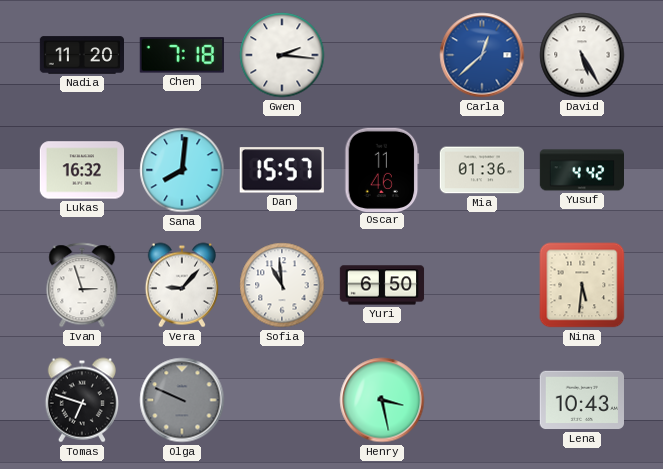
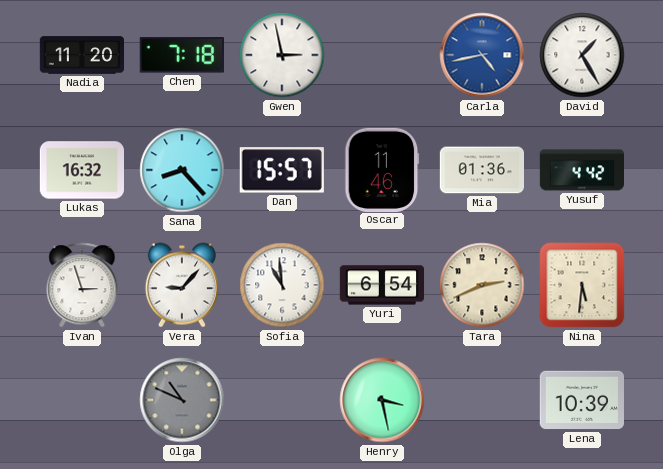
Gwen: 2:16 -> 2:58 (282, 55)
Carla: 12:38 -> 4:43 (482, 55)
David: 5:25 -> 1:25 (582, 55)
Sana: 8:01 -> 8:23 (182, 170)
Yuri: 6:50 -> 6:54 (382, 285)
Tara: none -> 2:41 (482, 285)
Tomas: 6:48 -> none (82, 400)
Olga: 9:49 -> 10:49 (182, 400)
Lena: 10:43 -> 10:39 (581, 400)
